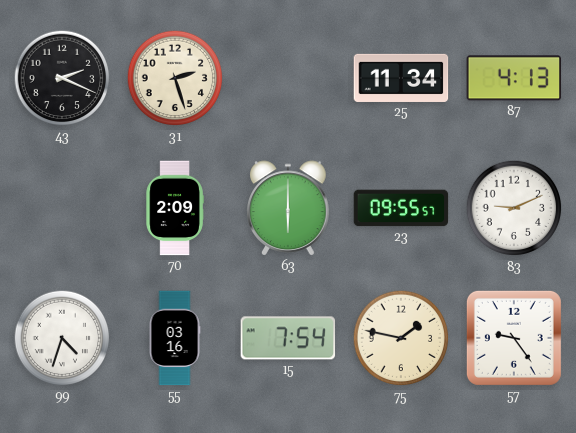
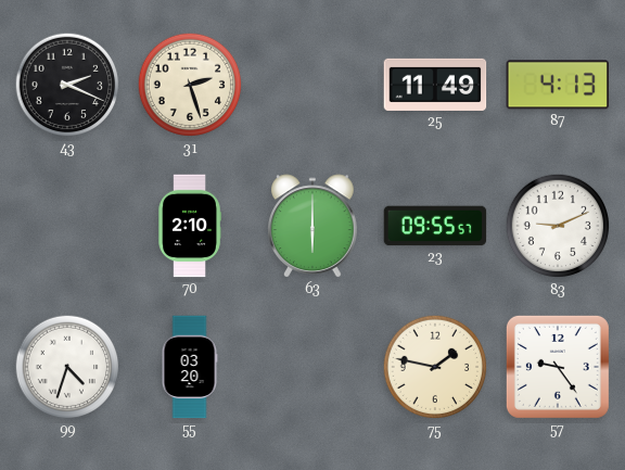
25: 11:34 -> 11:49 (435, 85)
70: 2:09 -> 2:10 (190, 226)
55: 03:16 -> 03:20 (190, 367)
15: 7:54 -> none (288, 338)
